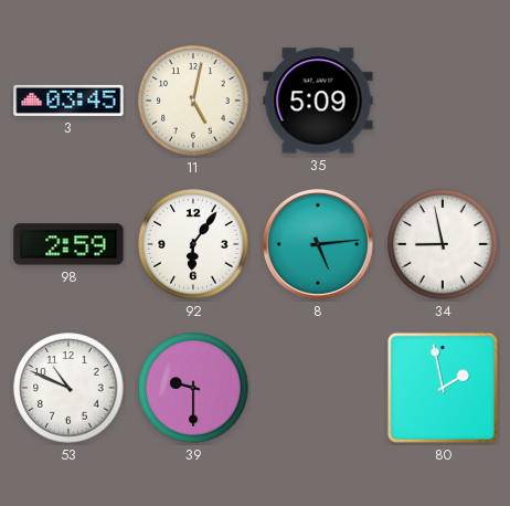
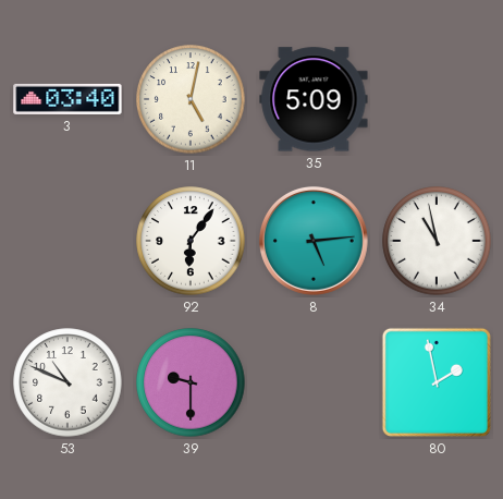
3: 03:45 -> 03:40 (68, 99)
98: 2:59 -> none (68, 244)
34: 8:58 -> 10:58 (437, 241)
